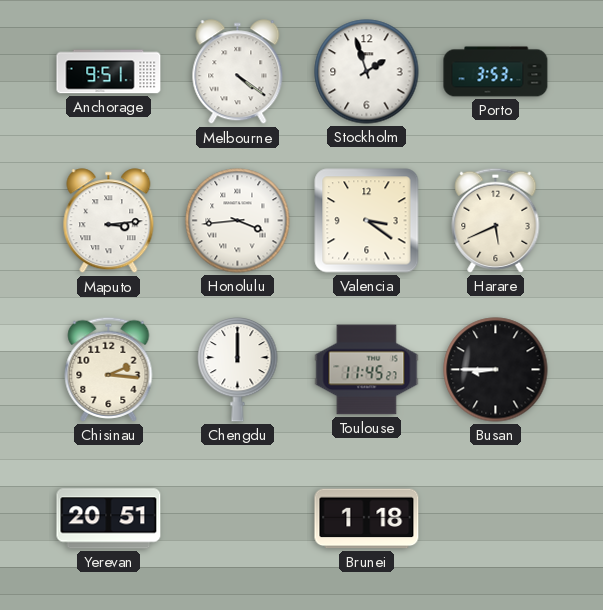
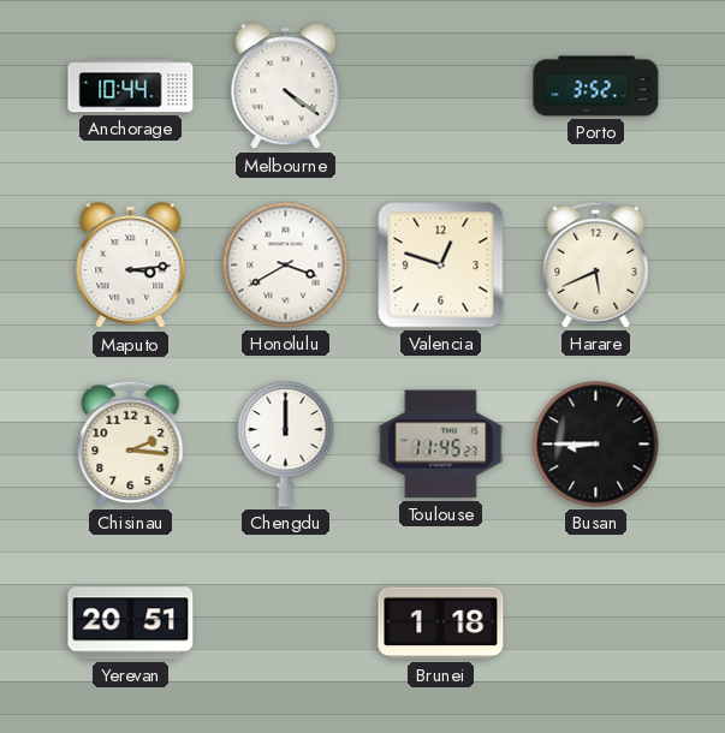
Anchorage: 9:51 -> 10:44 (131, 87)
Stockholm: 1:57 -> none (367, 72)
Porto: 3:53 -> 3:52 (596, 87)
Honolulu: 3:44 -> 3:40 (286, 266)
Valencia: 3:21 -> 12:48 (441, 266)
